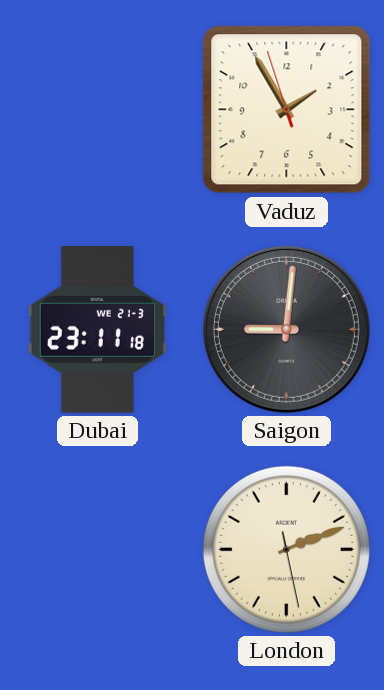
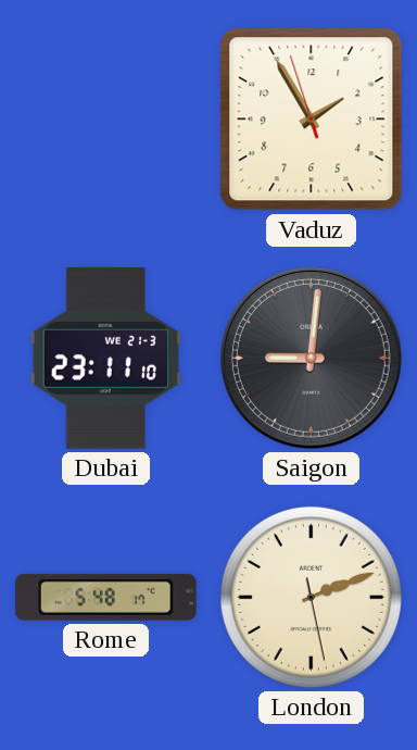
Dubai: 23:11:18 -> 23:11:10 (105, 359)
Rome: none -> 5:48 (106, 597)
